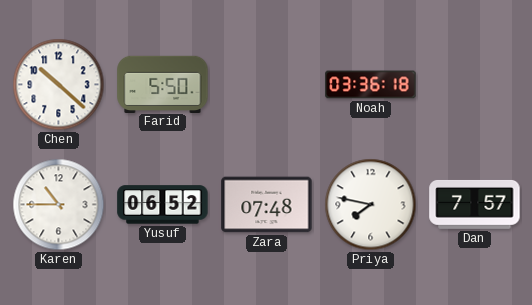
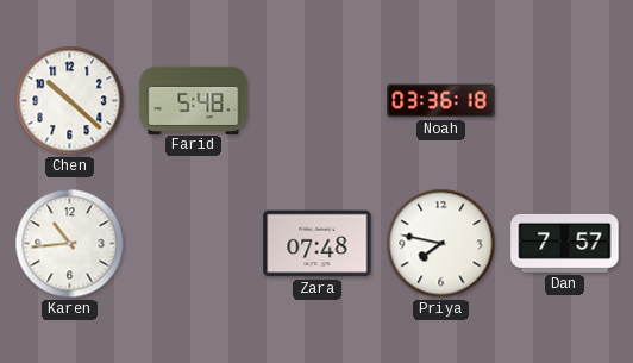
Farid: 5:50 -> 5:48 (194, 100)
Karen: 10:45 -> 10:44 (70, 244)
Yusuf: 06:52 -> none (163, 205)
